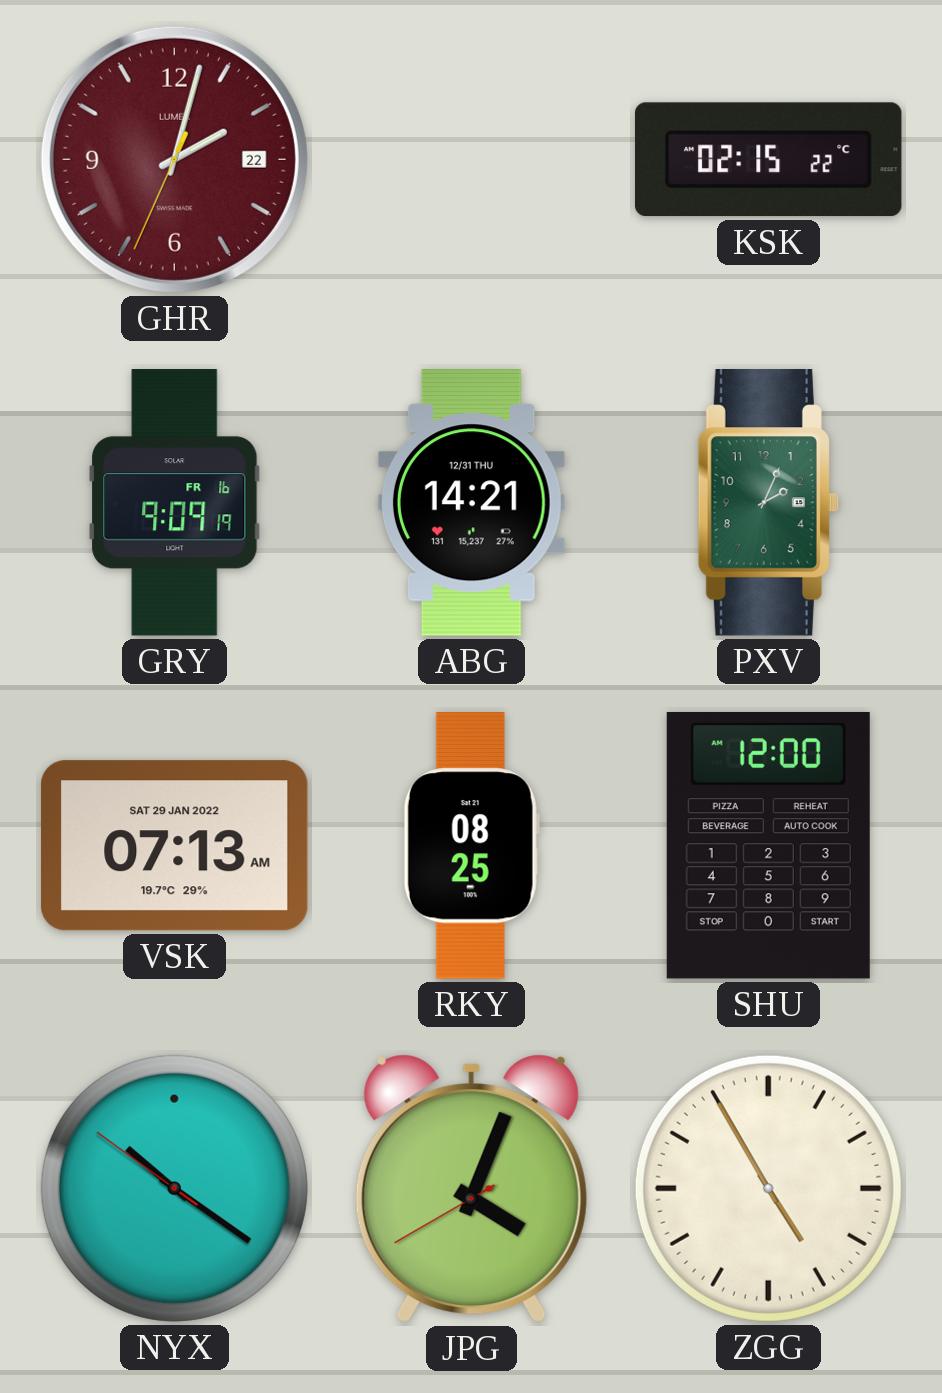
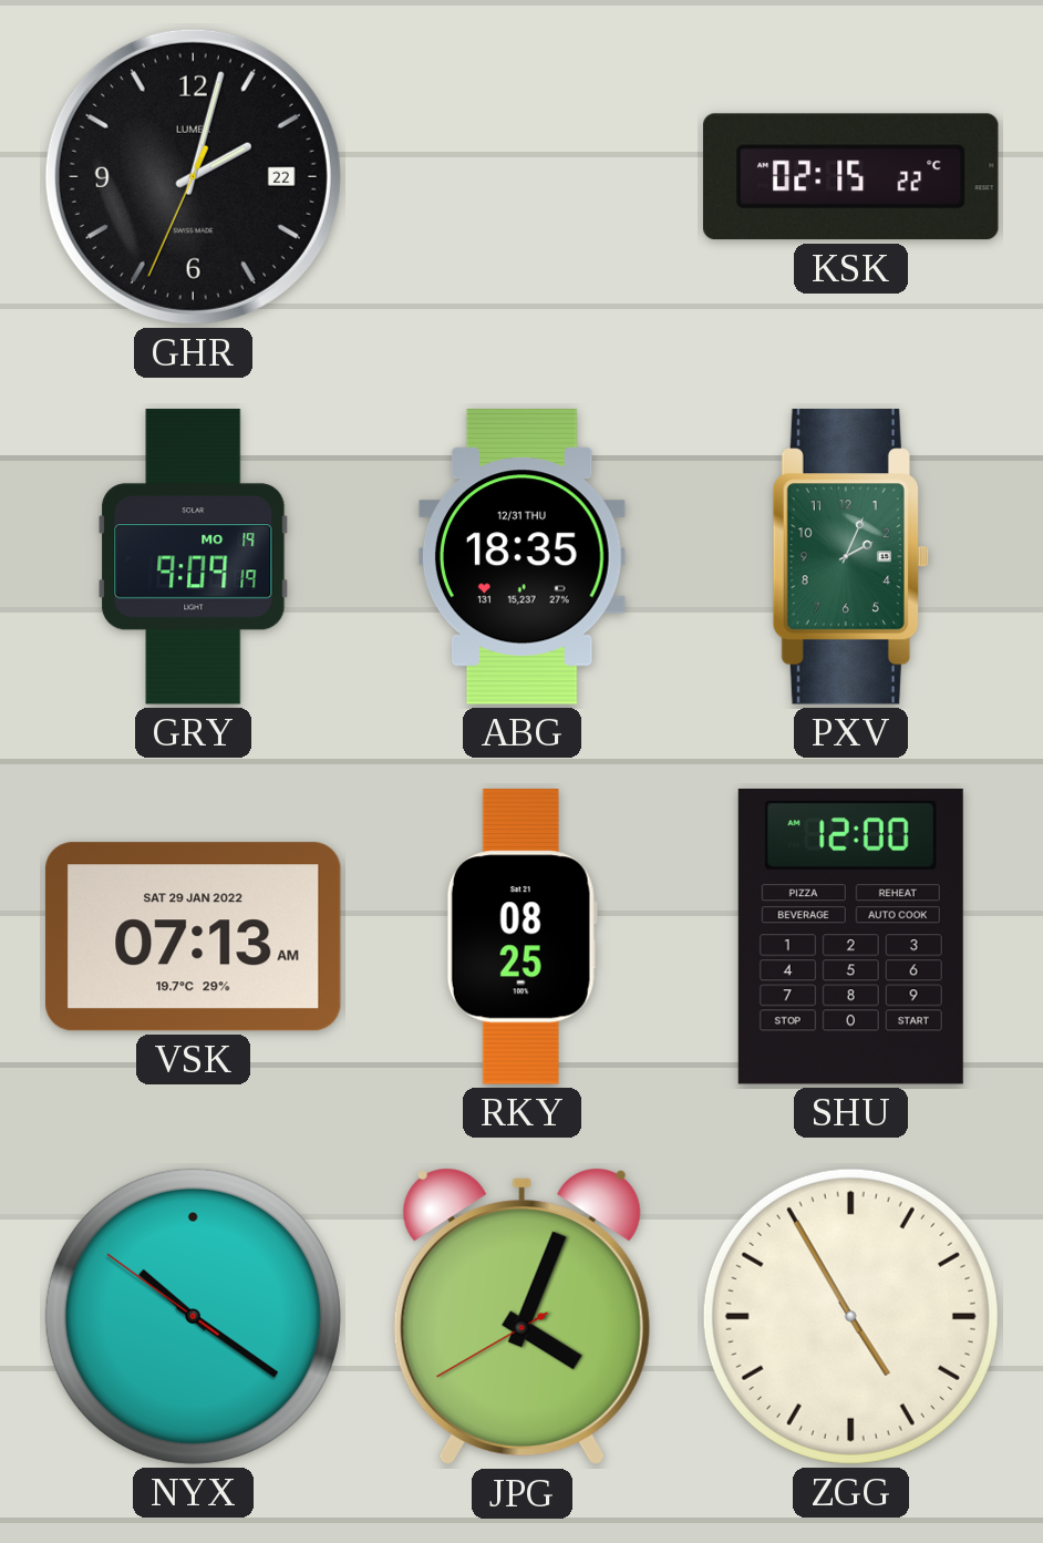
GHR dial: burgundy -> black (193, 176)
GRY date: FR 16 -> MO 19 (194, 557)
ABG: 14:21 -> 18:35 (521, 557)
